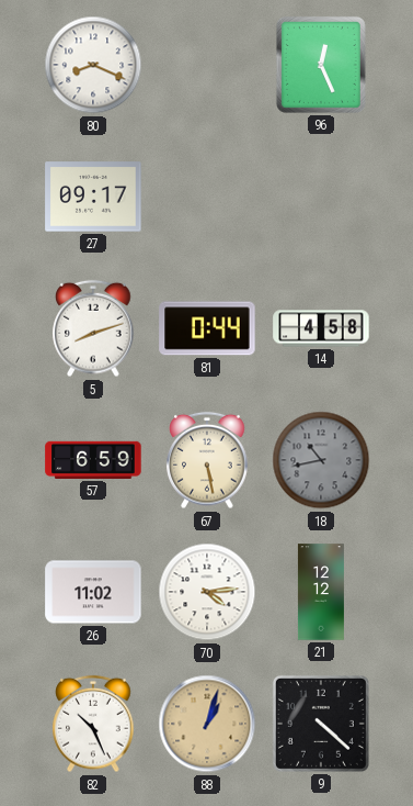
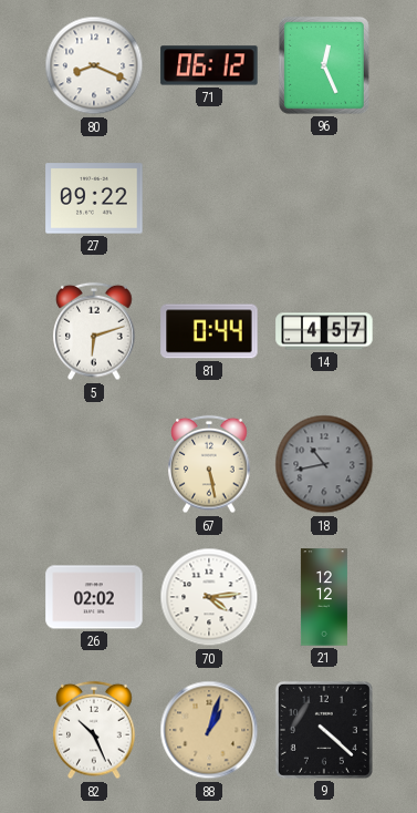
71: none -> 06:12 (209, 65)
27: 09:17 -> 09:22 (94, 198)
5: 8:12 -> 6:12 (94, 331)
14: 4:58 -> 4:57 (324, 331)
57: 6:59 -> none (93, 460)
26: 11:02 -> 02:02 (94, 597)
